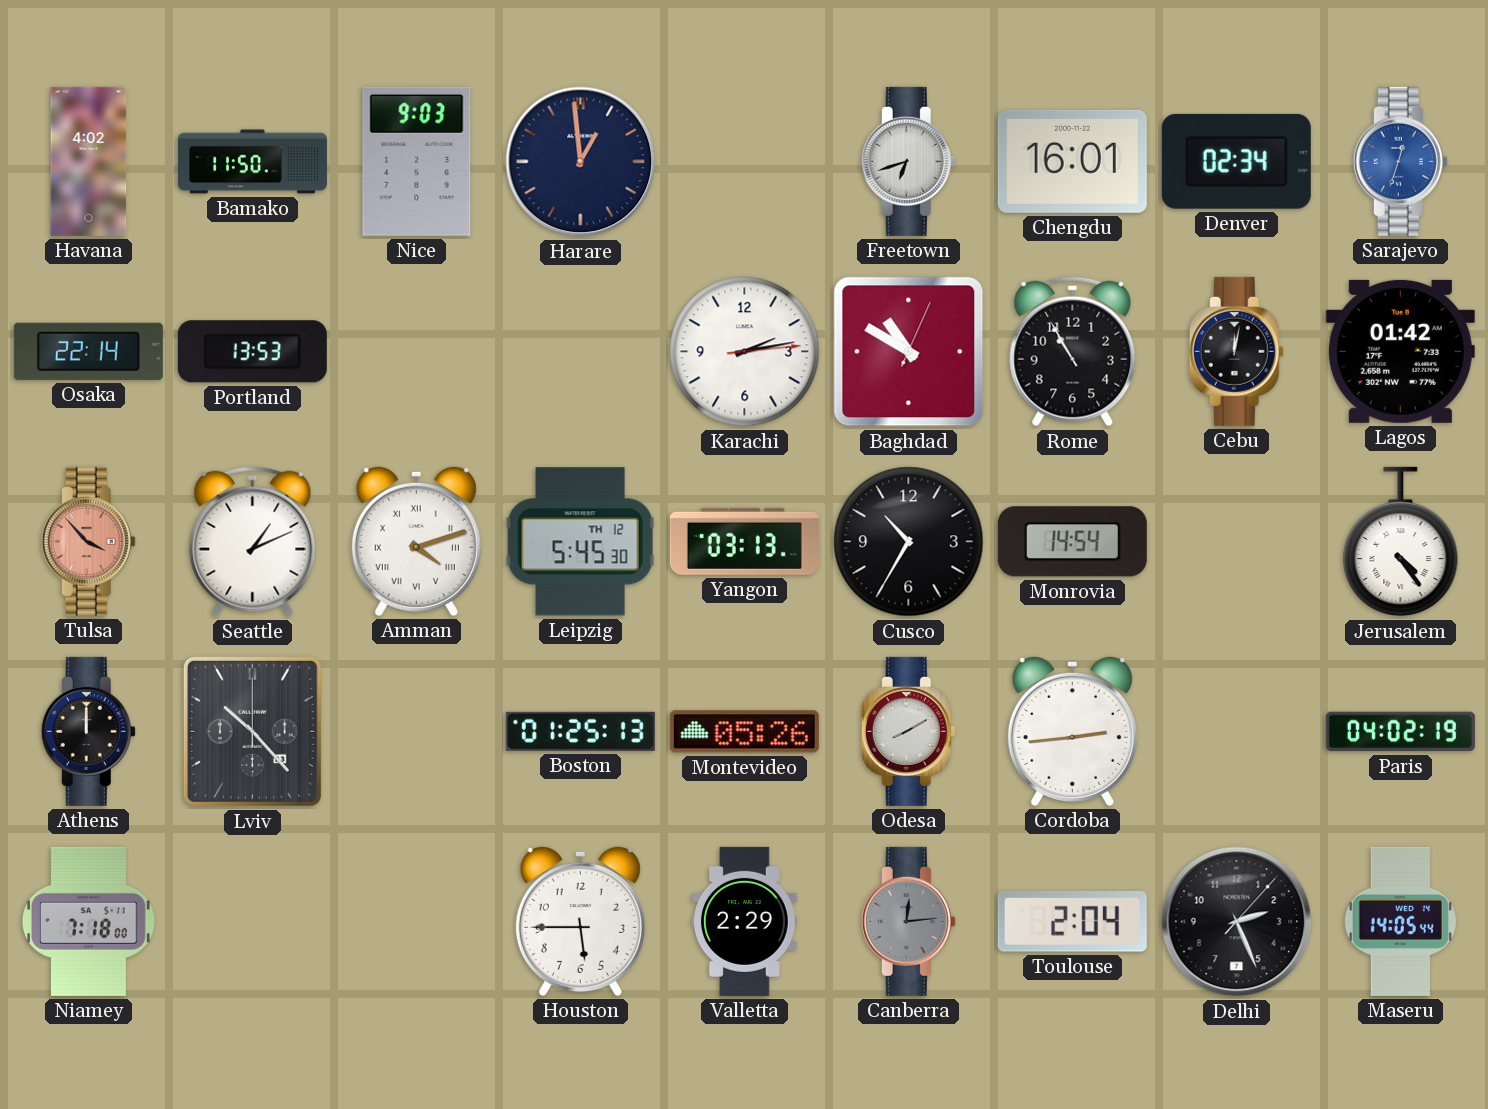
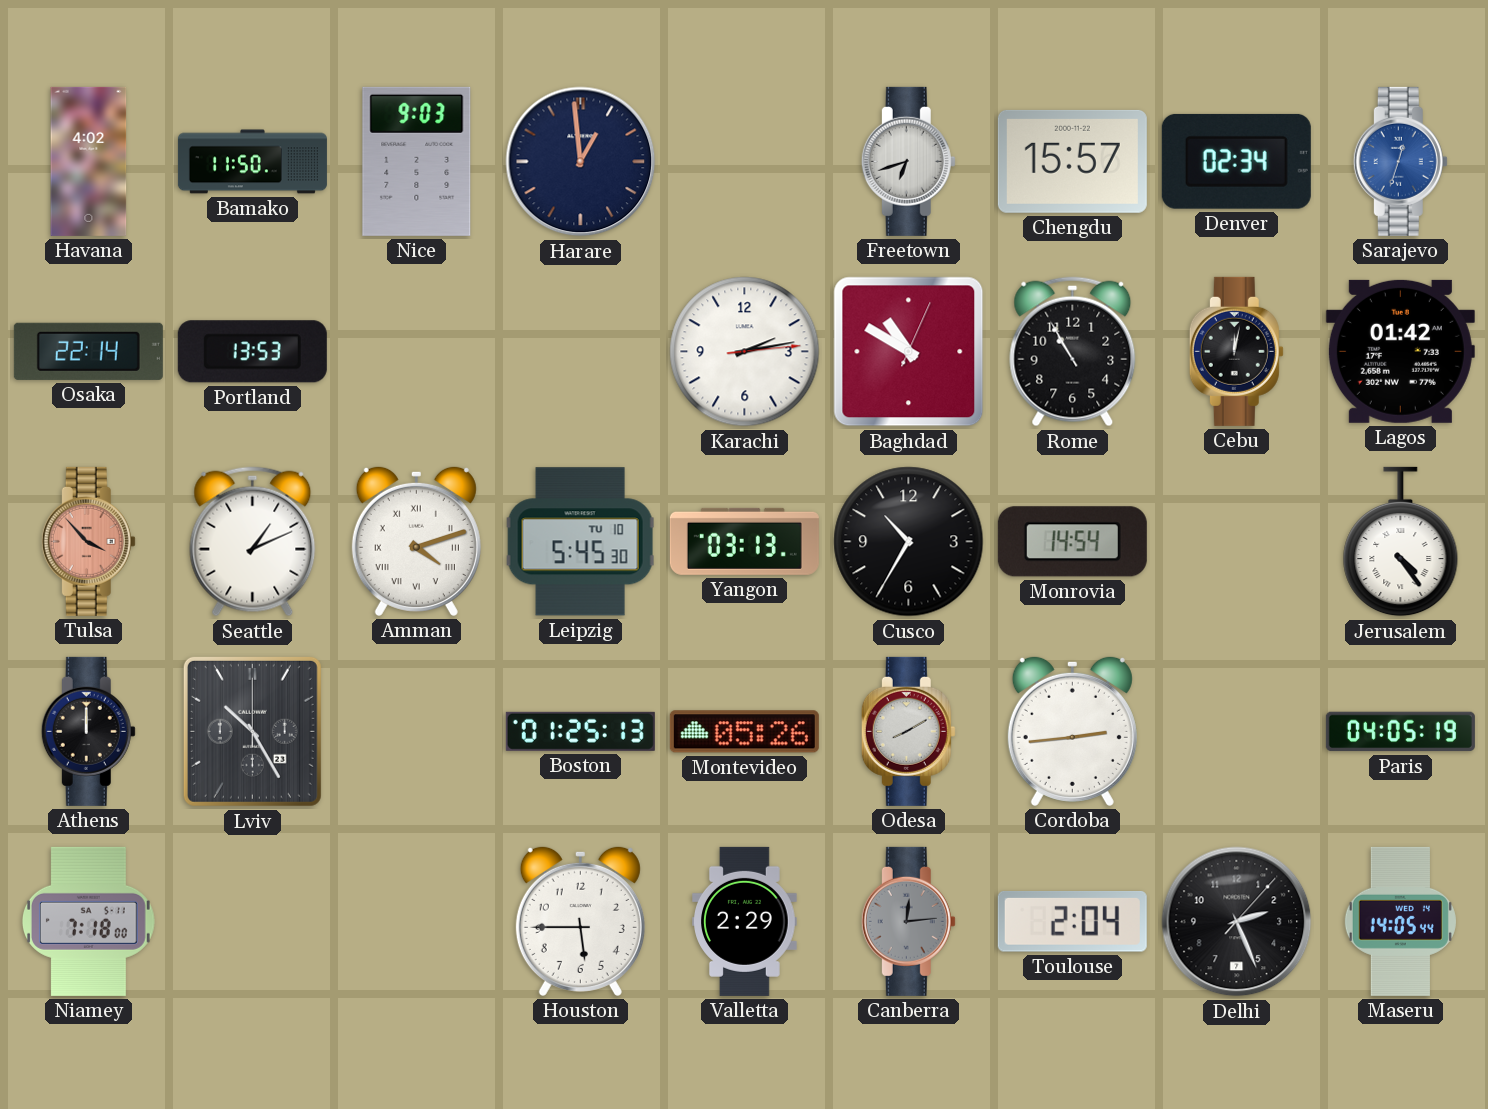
Chengdu: 16:01 -> 15:57 (1072, 161)
Leipzig date: TH 12 -> TU 10 (581, 542)
Lviv: 10:23 -> 10:25 (252, 731)
Paris: 04:02 -> 04:05 (1400, 732)
